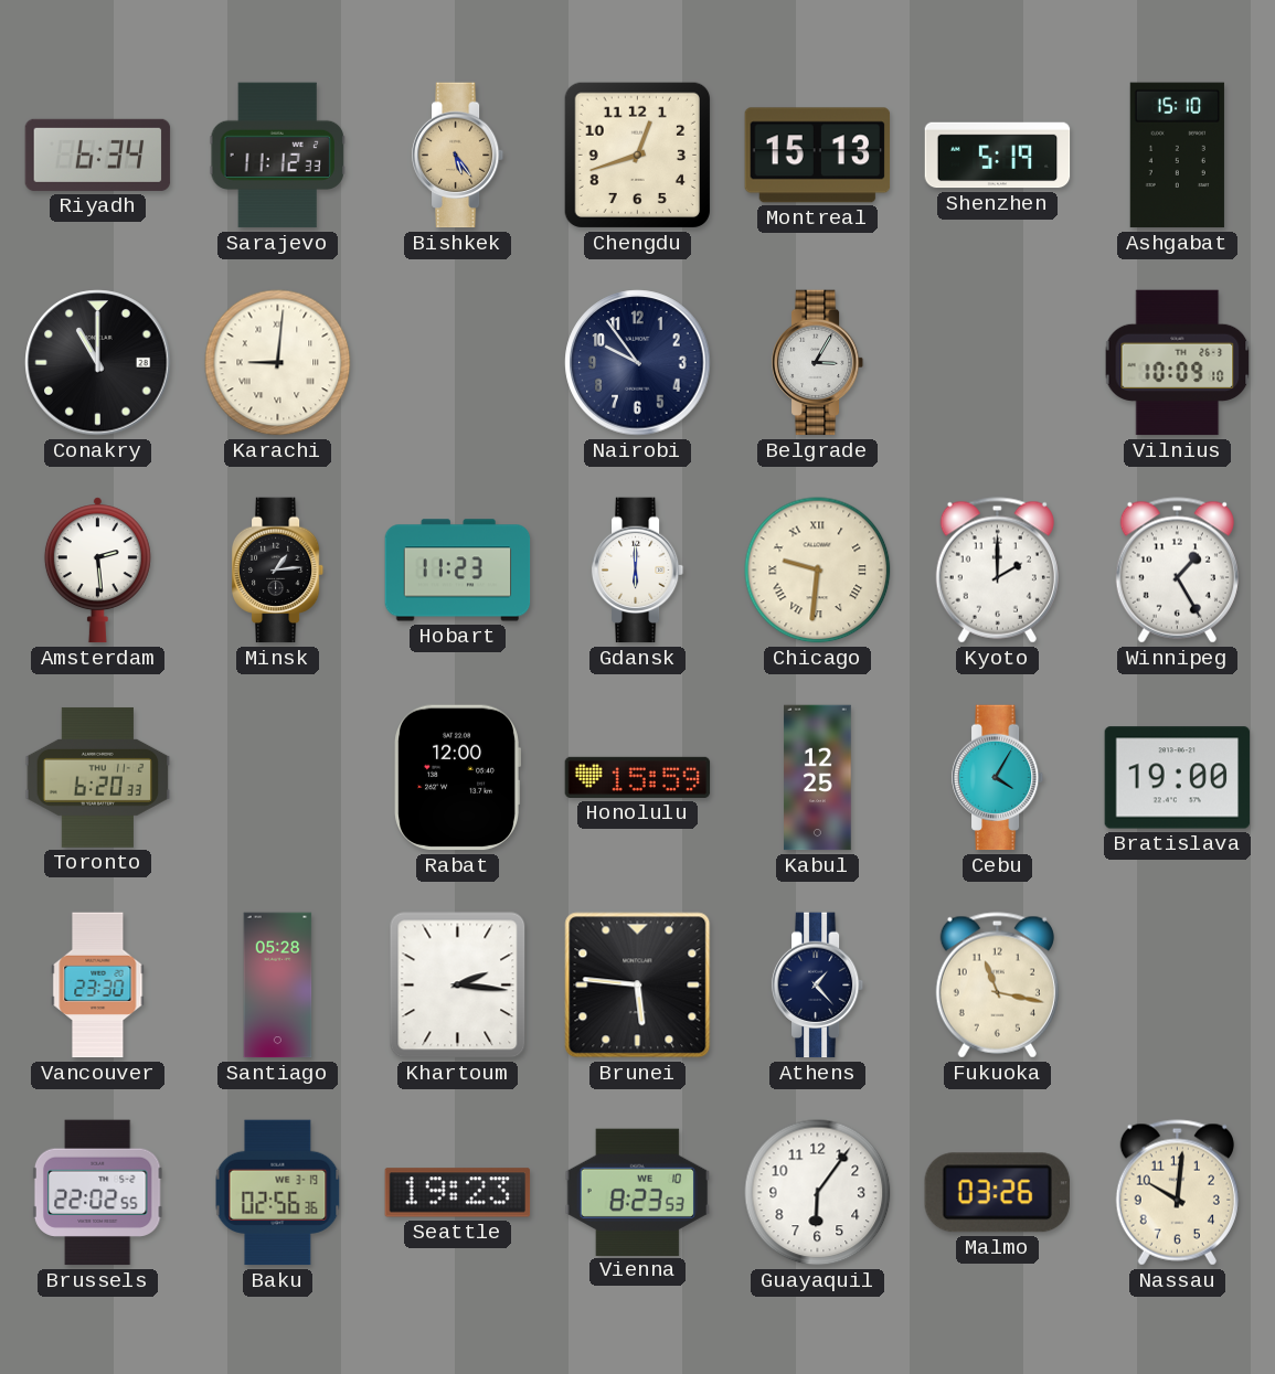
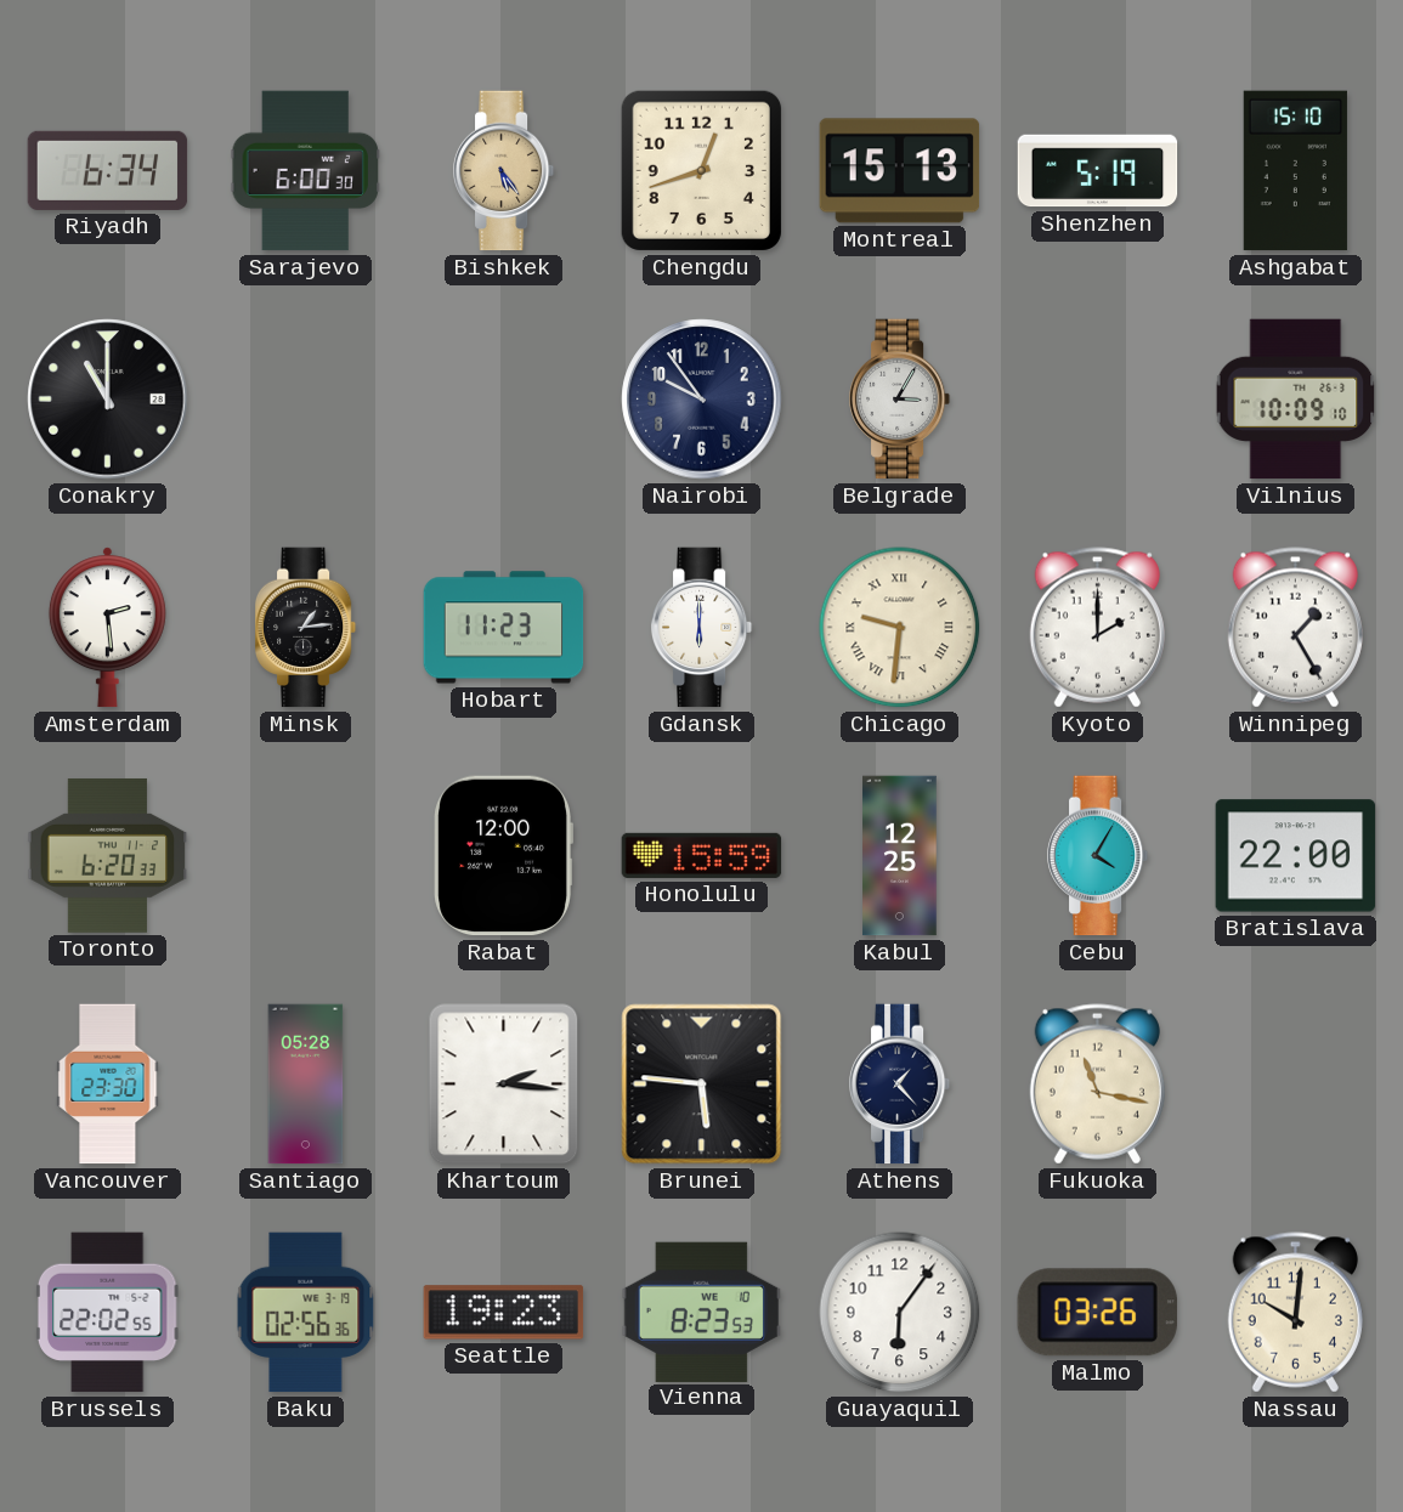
Sarajevo: 11:12 -> 6:00 (305, 171)
Karachi: 9:01 -> none (278, 363)
Bratislava: 19:00 -> 22:00 (1296, 856)
